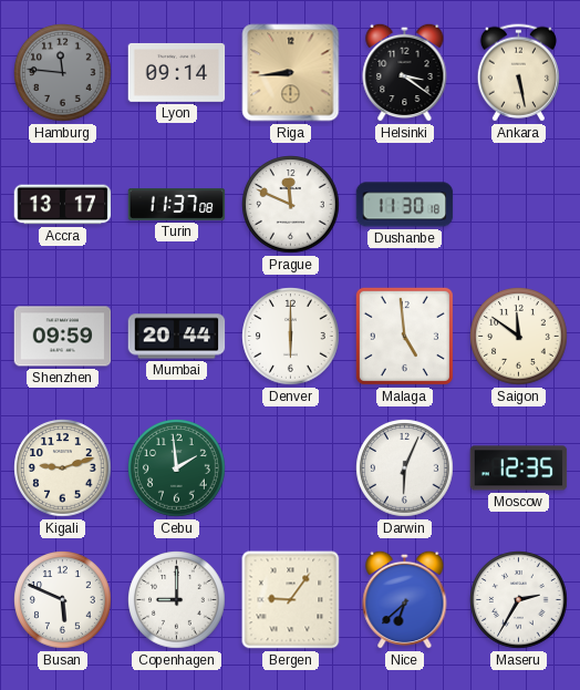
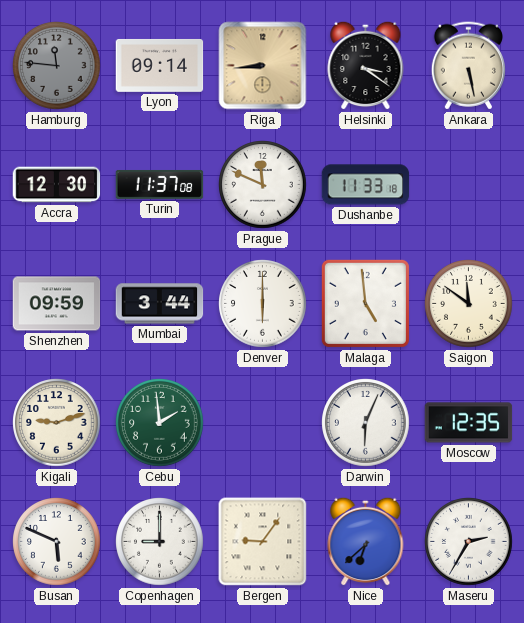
Accra: 13:17 -> 12:30 (57, 185)
Dushanbe: 11:30 -> 11:33 (366, 185)
Mumbai: 20:44 -> 3:44 (160, 304)
